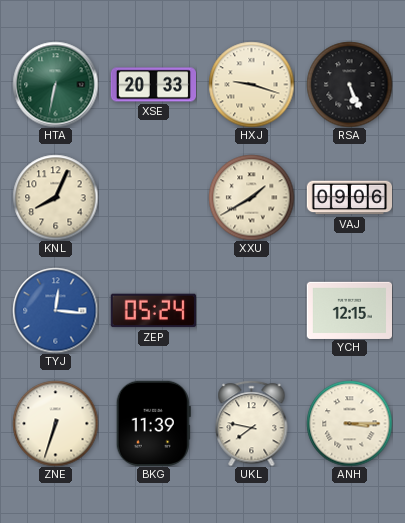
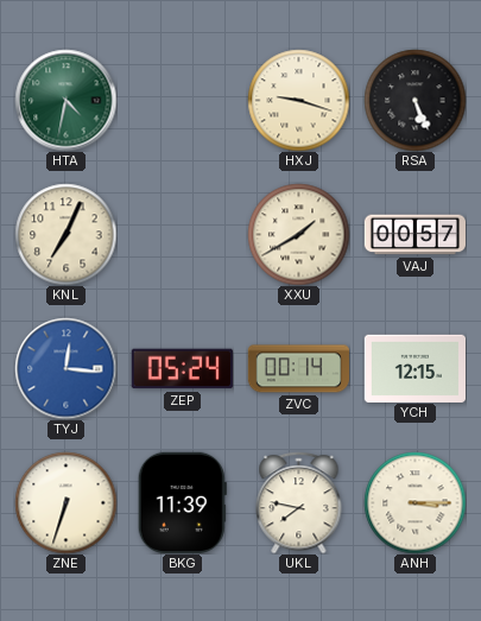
HTA: 6:32 -> 4:32 (65, 100)
XSE: 20:33 -> none (153, 85)
KNL: 8:04 -> 7:04 (65, 234)
VAJ: 09:06 -> 00:57 (414, 235)
ZVC: none -> 00:14 (298, 369)
